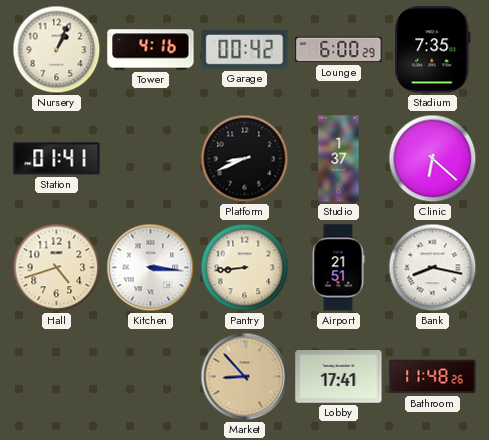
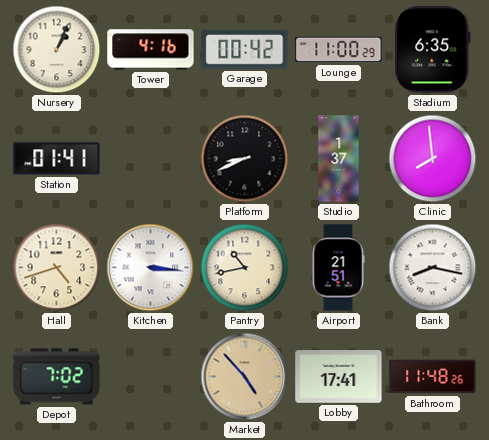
Lounge: 6:00 -> 11:00 (339, 50)
Stadium: 7:35 -> 6:35 (433, 50)
Clinic: 6:22 -> 7:59 (433, 159)
Pantry: 8:44 -> 10:43 (245, 268)
Depot: none -> 7:02 (57, 377)
Market: 8:53 -> 4:53 (245, 377)
